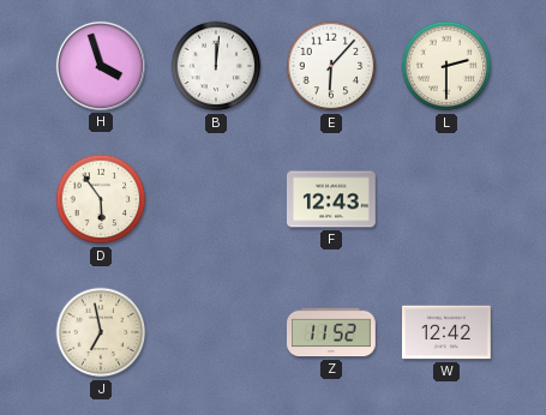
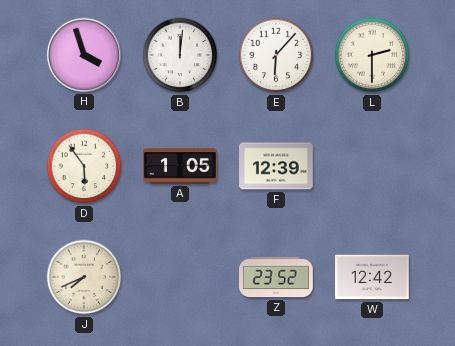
A: none -> 1:05 (181, 166)
F: 12:43 -> 12:39 (277, 166)
J: 6:58 -> 7:41 (84, 277)
Z: 11:52 -> 23:52 (277, 277)
